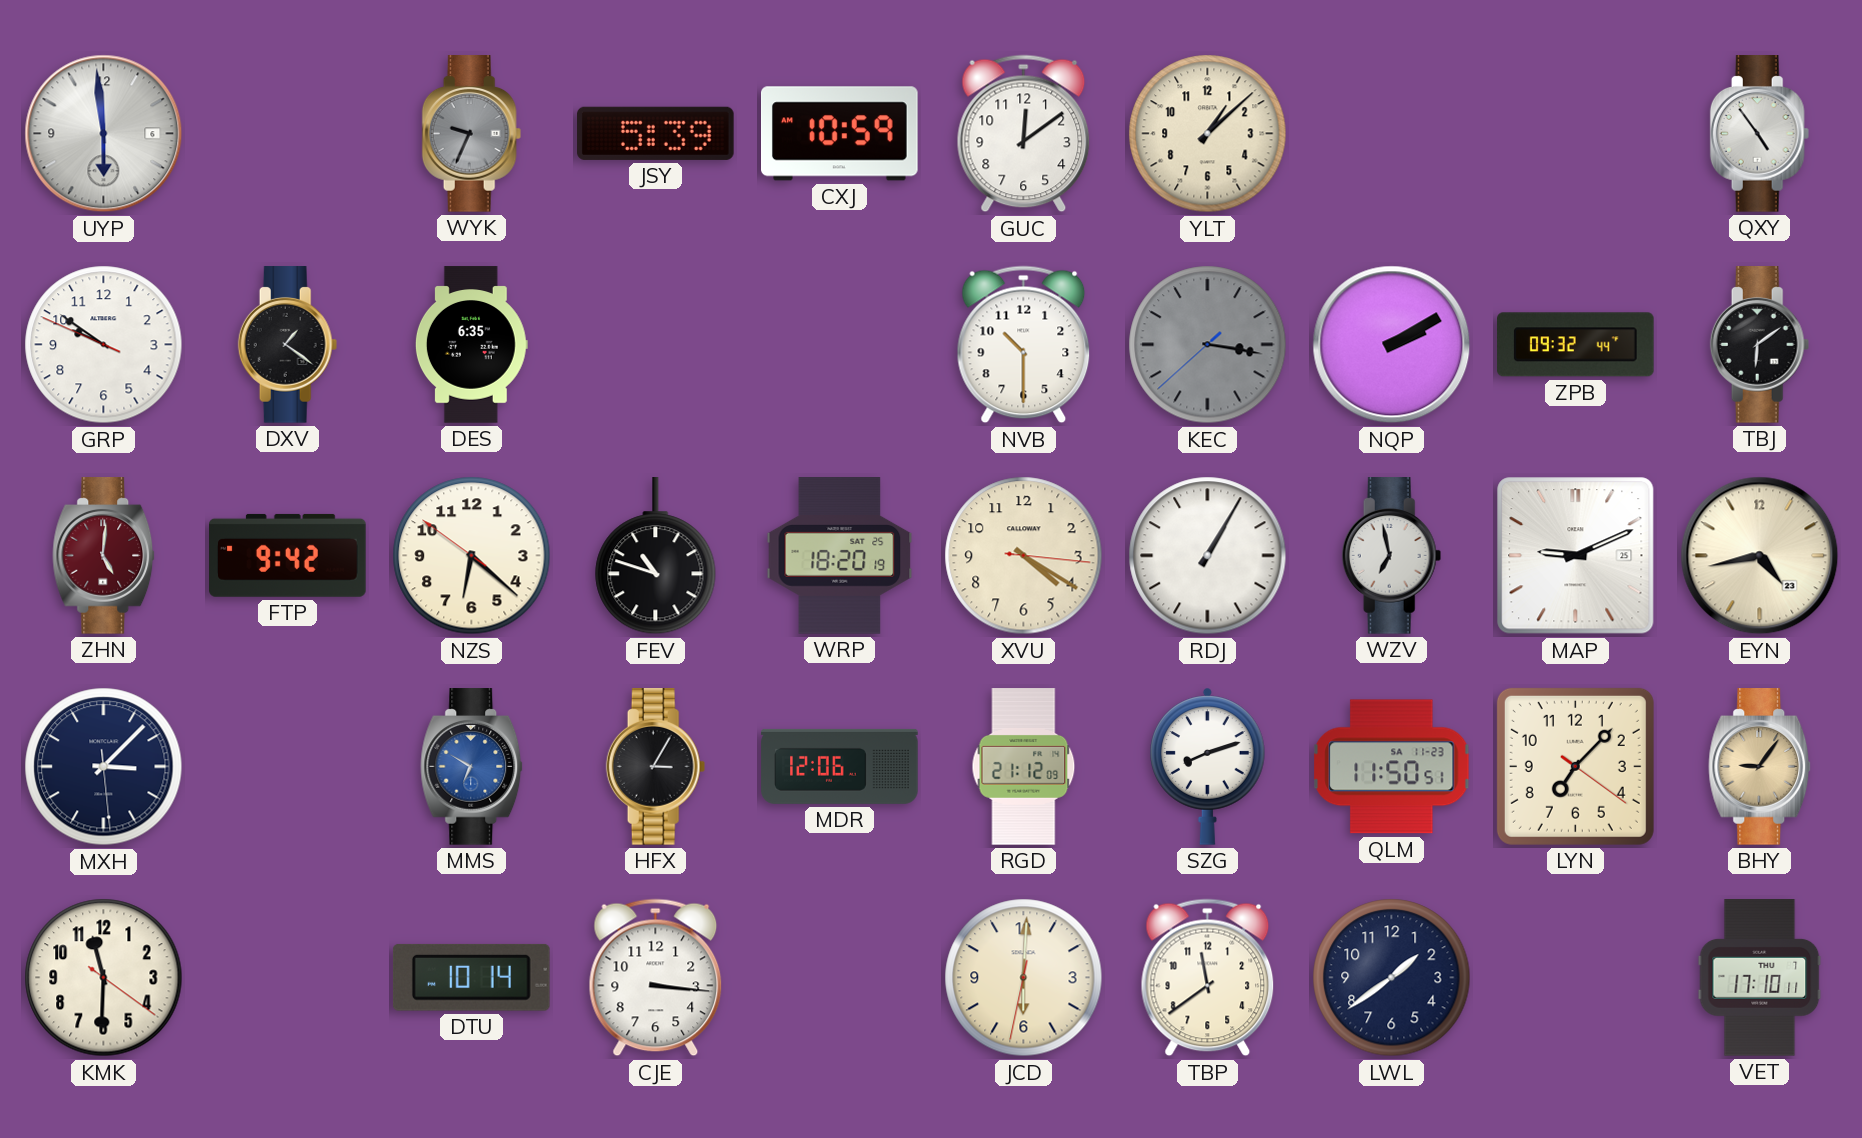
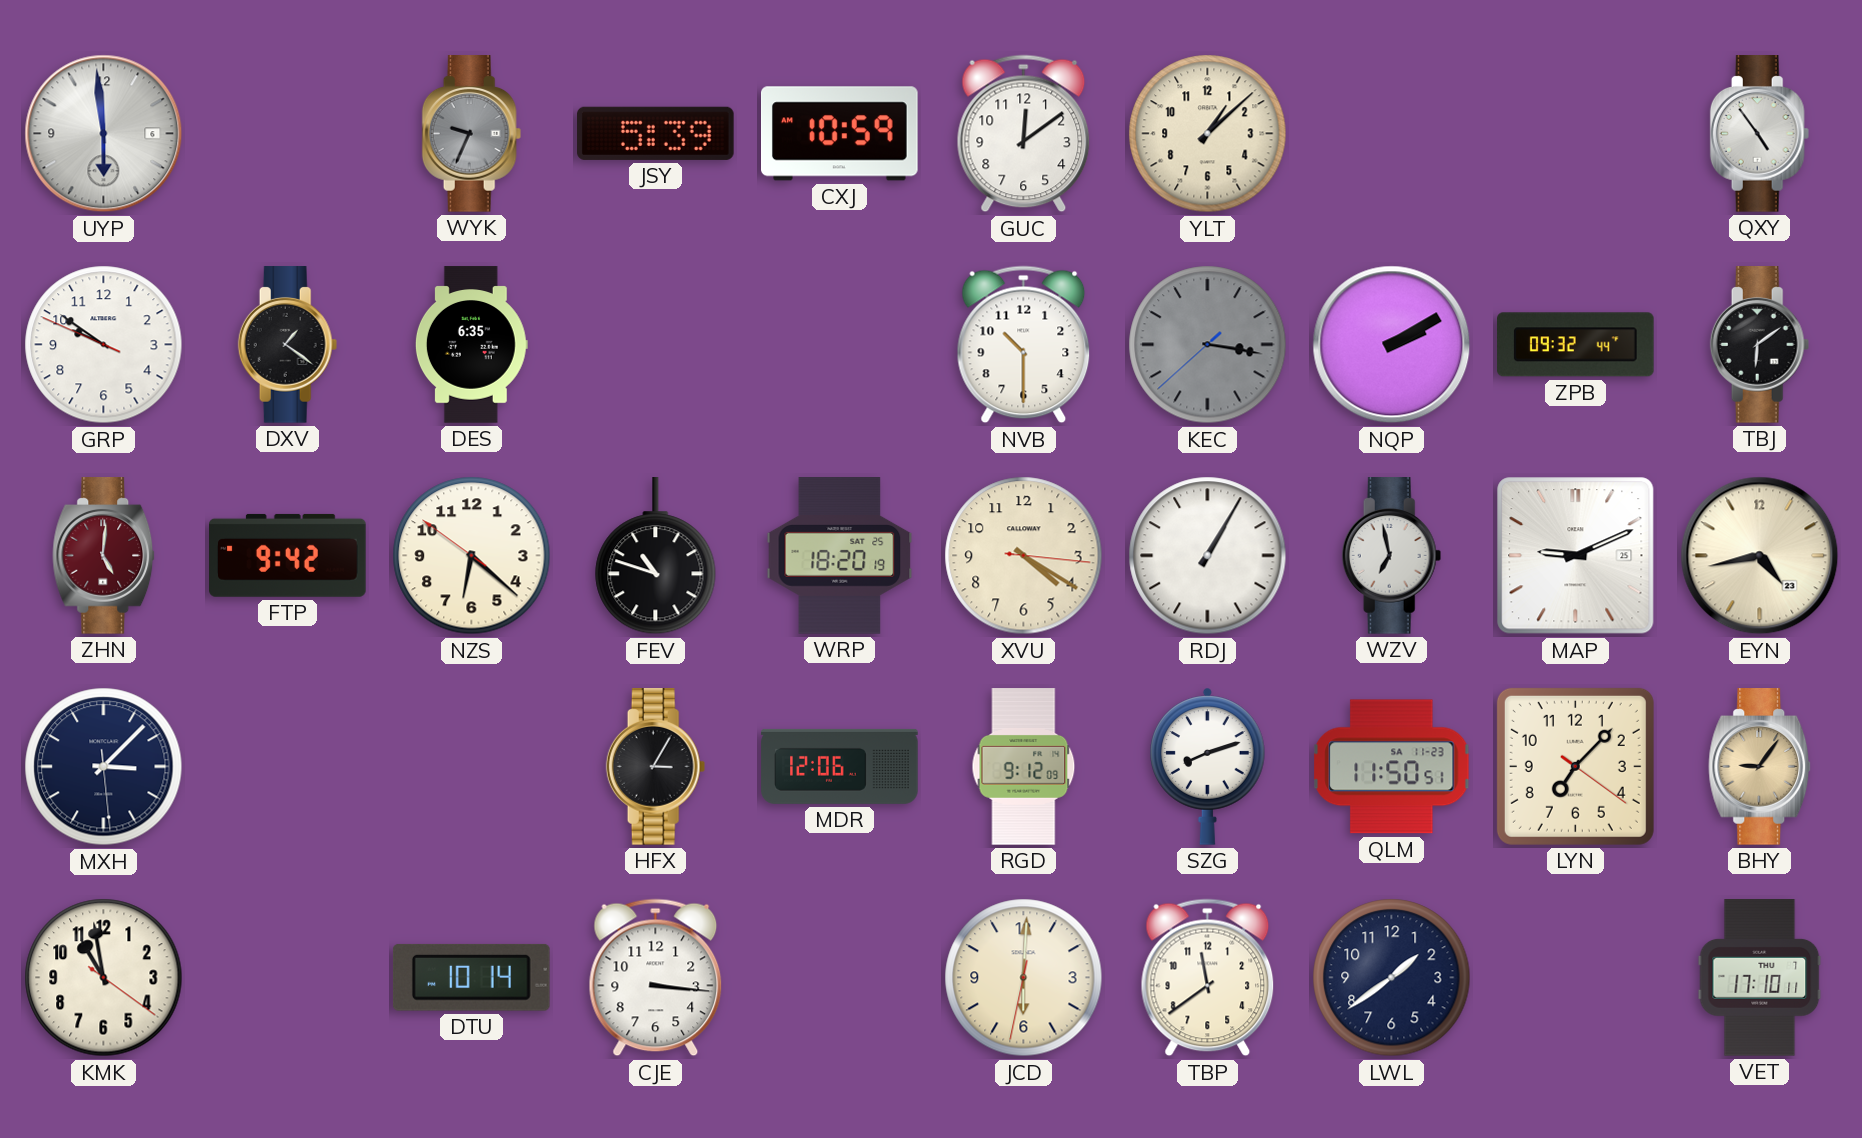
MMS: 6:50 -> none (472, 767)
RGD: 21:12 -> 9:12 (1024, 767)
KMK: 11:30 -> 10:58 (104, 978)
